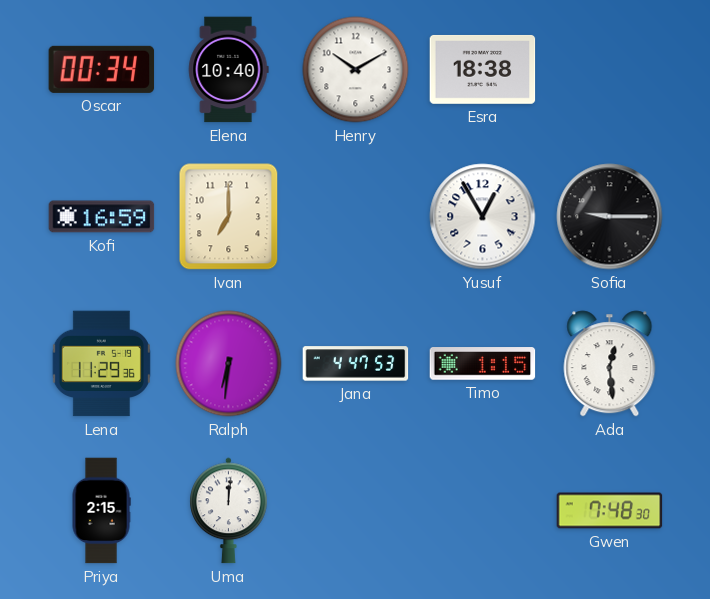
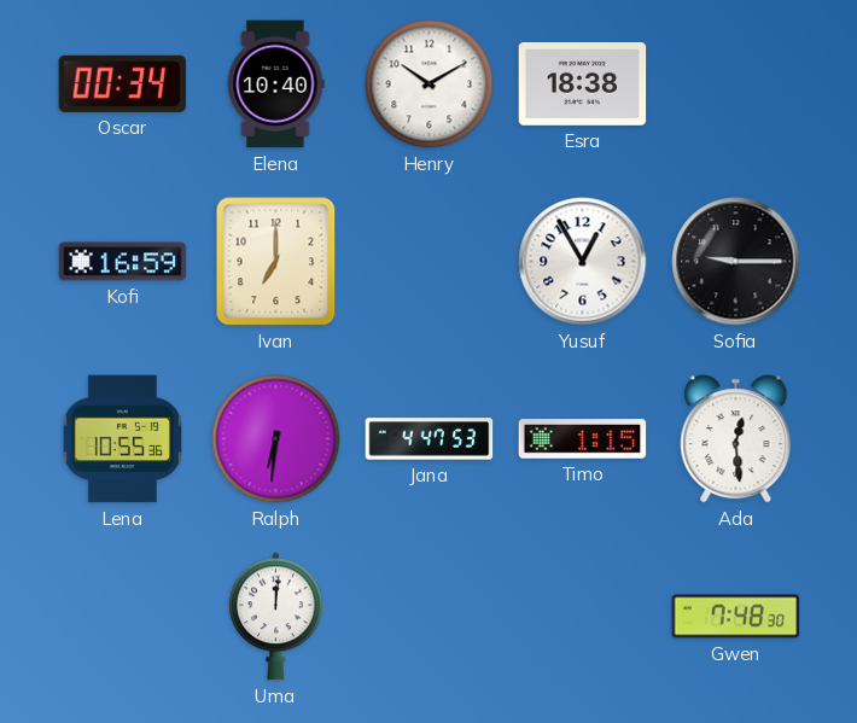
Lena: 11:29 -> 10:55 (122, 439)
Priya: 2:15 -> none (101, 511)
